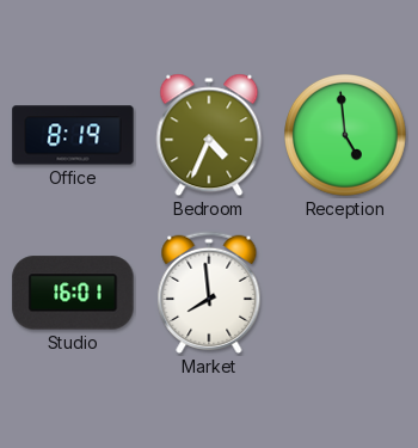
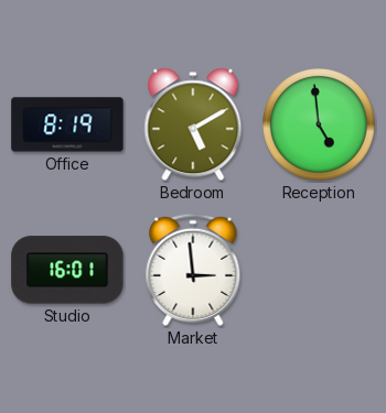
Bedroom: 4:34 -> 5:10 (193, 124)
Market: 7:59 -> 2:59 (193, 270)
